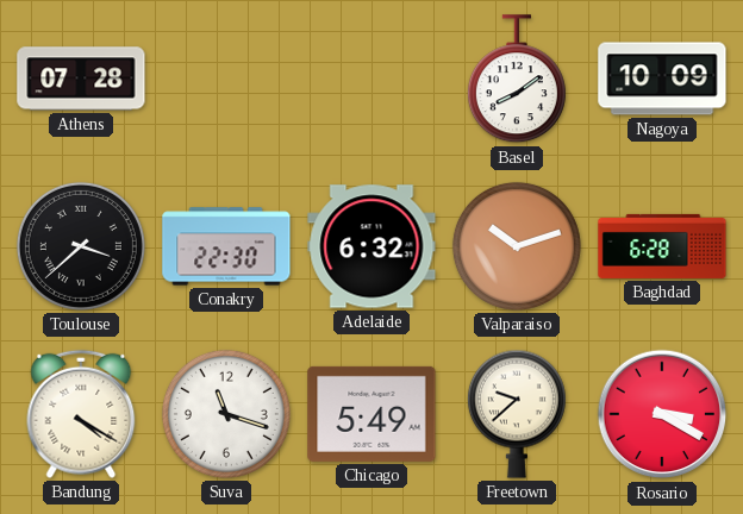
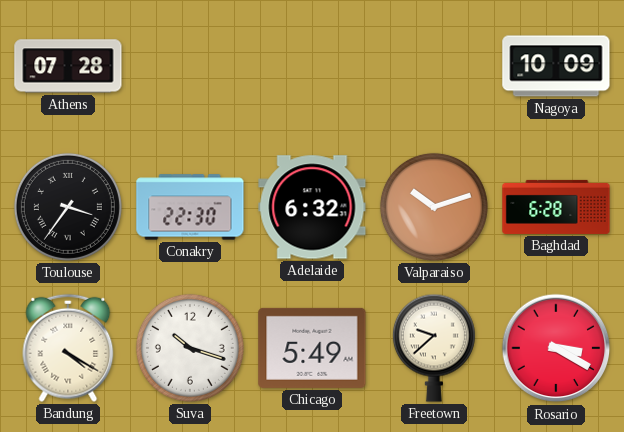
Basel: 8:09 -> none (517, 80)
Toulouse: 3:38 -> 3:36 (68, 207)
Suva: 11:18 -> 10:18 (190, 348)
